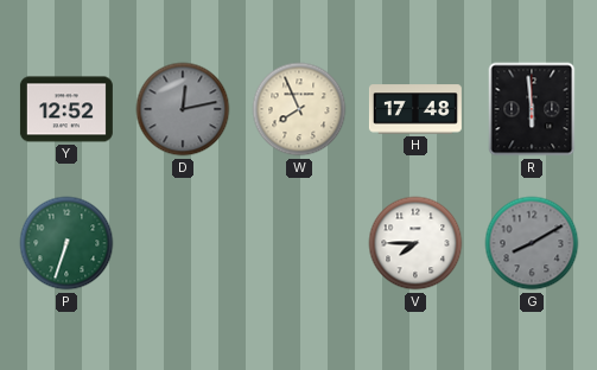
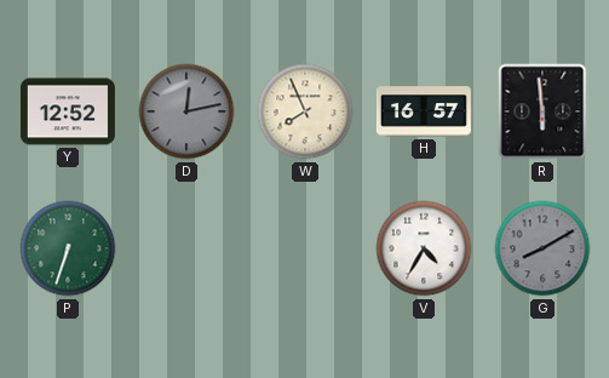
H: 17:48 -> 16:57 (424, 111)
V: 7:45 -> 4:35 (424, 248)
